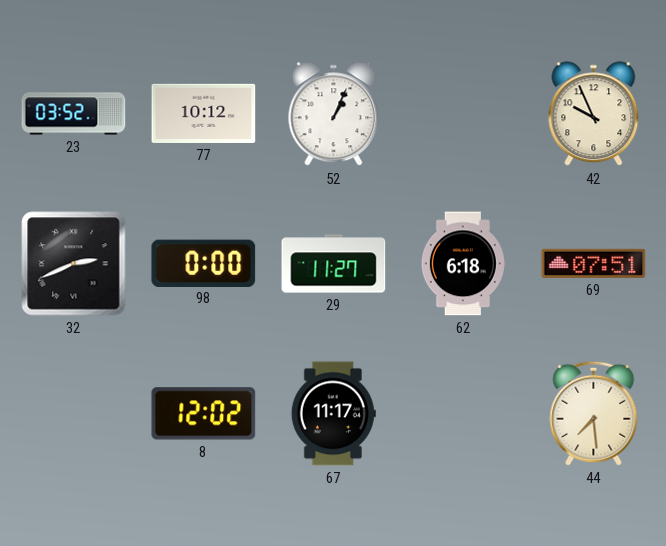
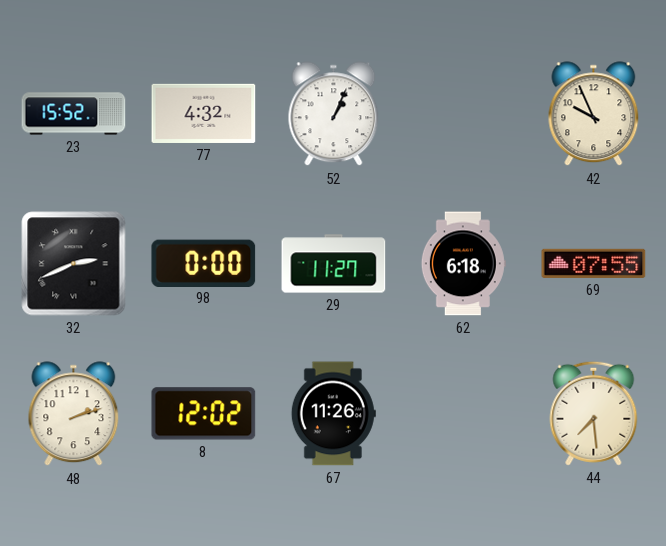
23: 03:52 -> 15:52 (74, 114)
77: 10:12 -> 4:32 (204, 113)
69: 07:51 -> 07:55 (594, 263)
48: none -> 2:12 (74, 414)
67: 11:17 -> 11:26 (333, 414)
